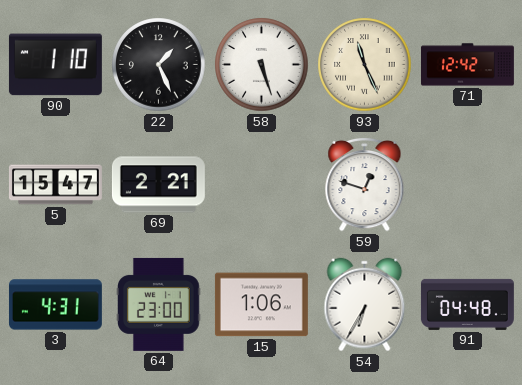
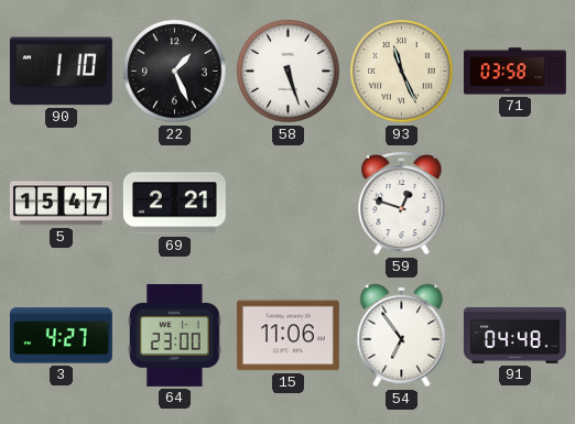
71: 12:42 -> 03:58 (514, 72)
3: 4:31 -> 4:27 (61, 336)
15: 1:06 -> 11:06 (287, 336)
54: 6:35 -> 6:54 (402, 336)
